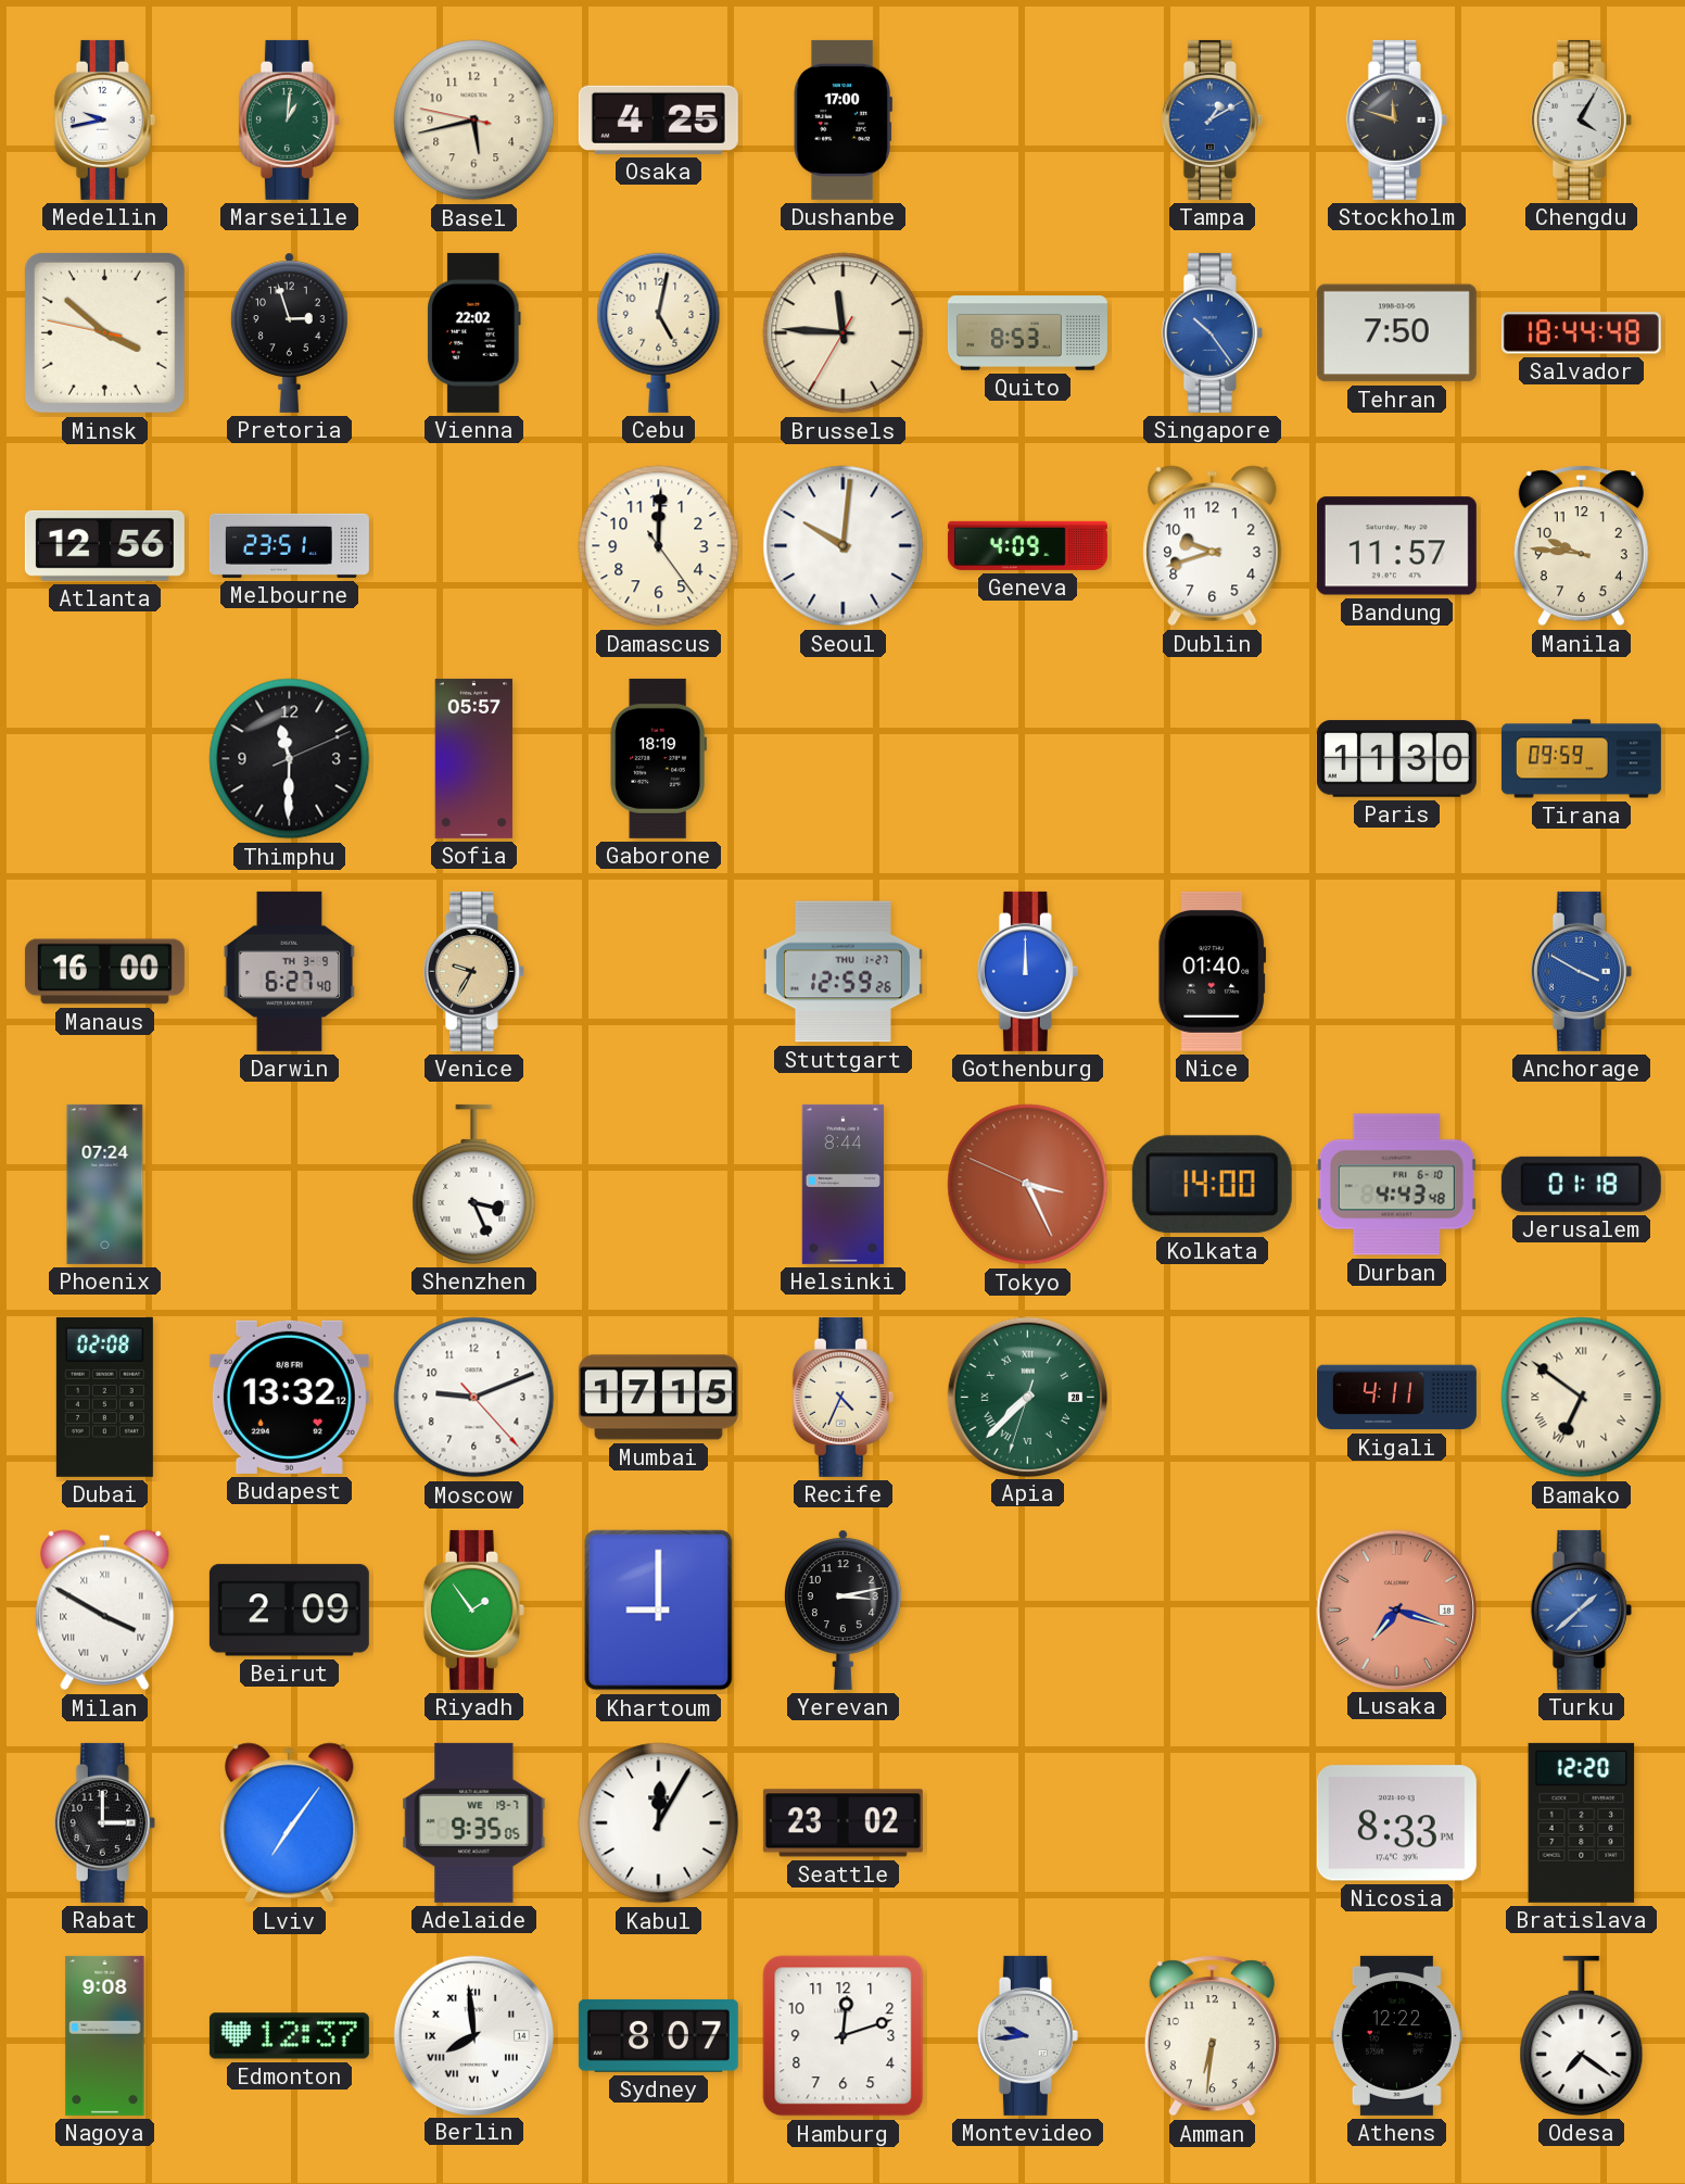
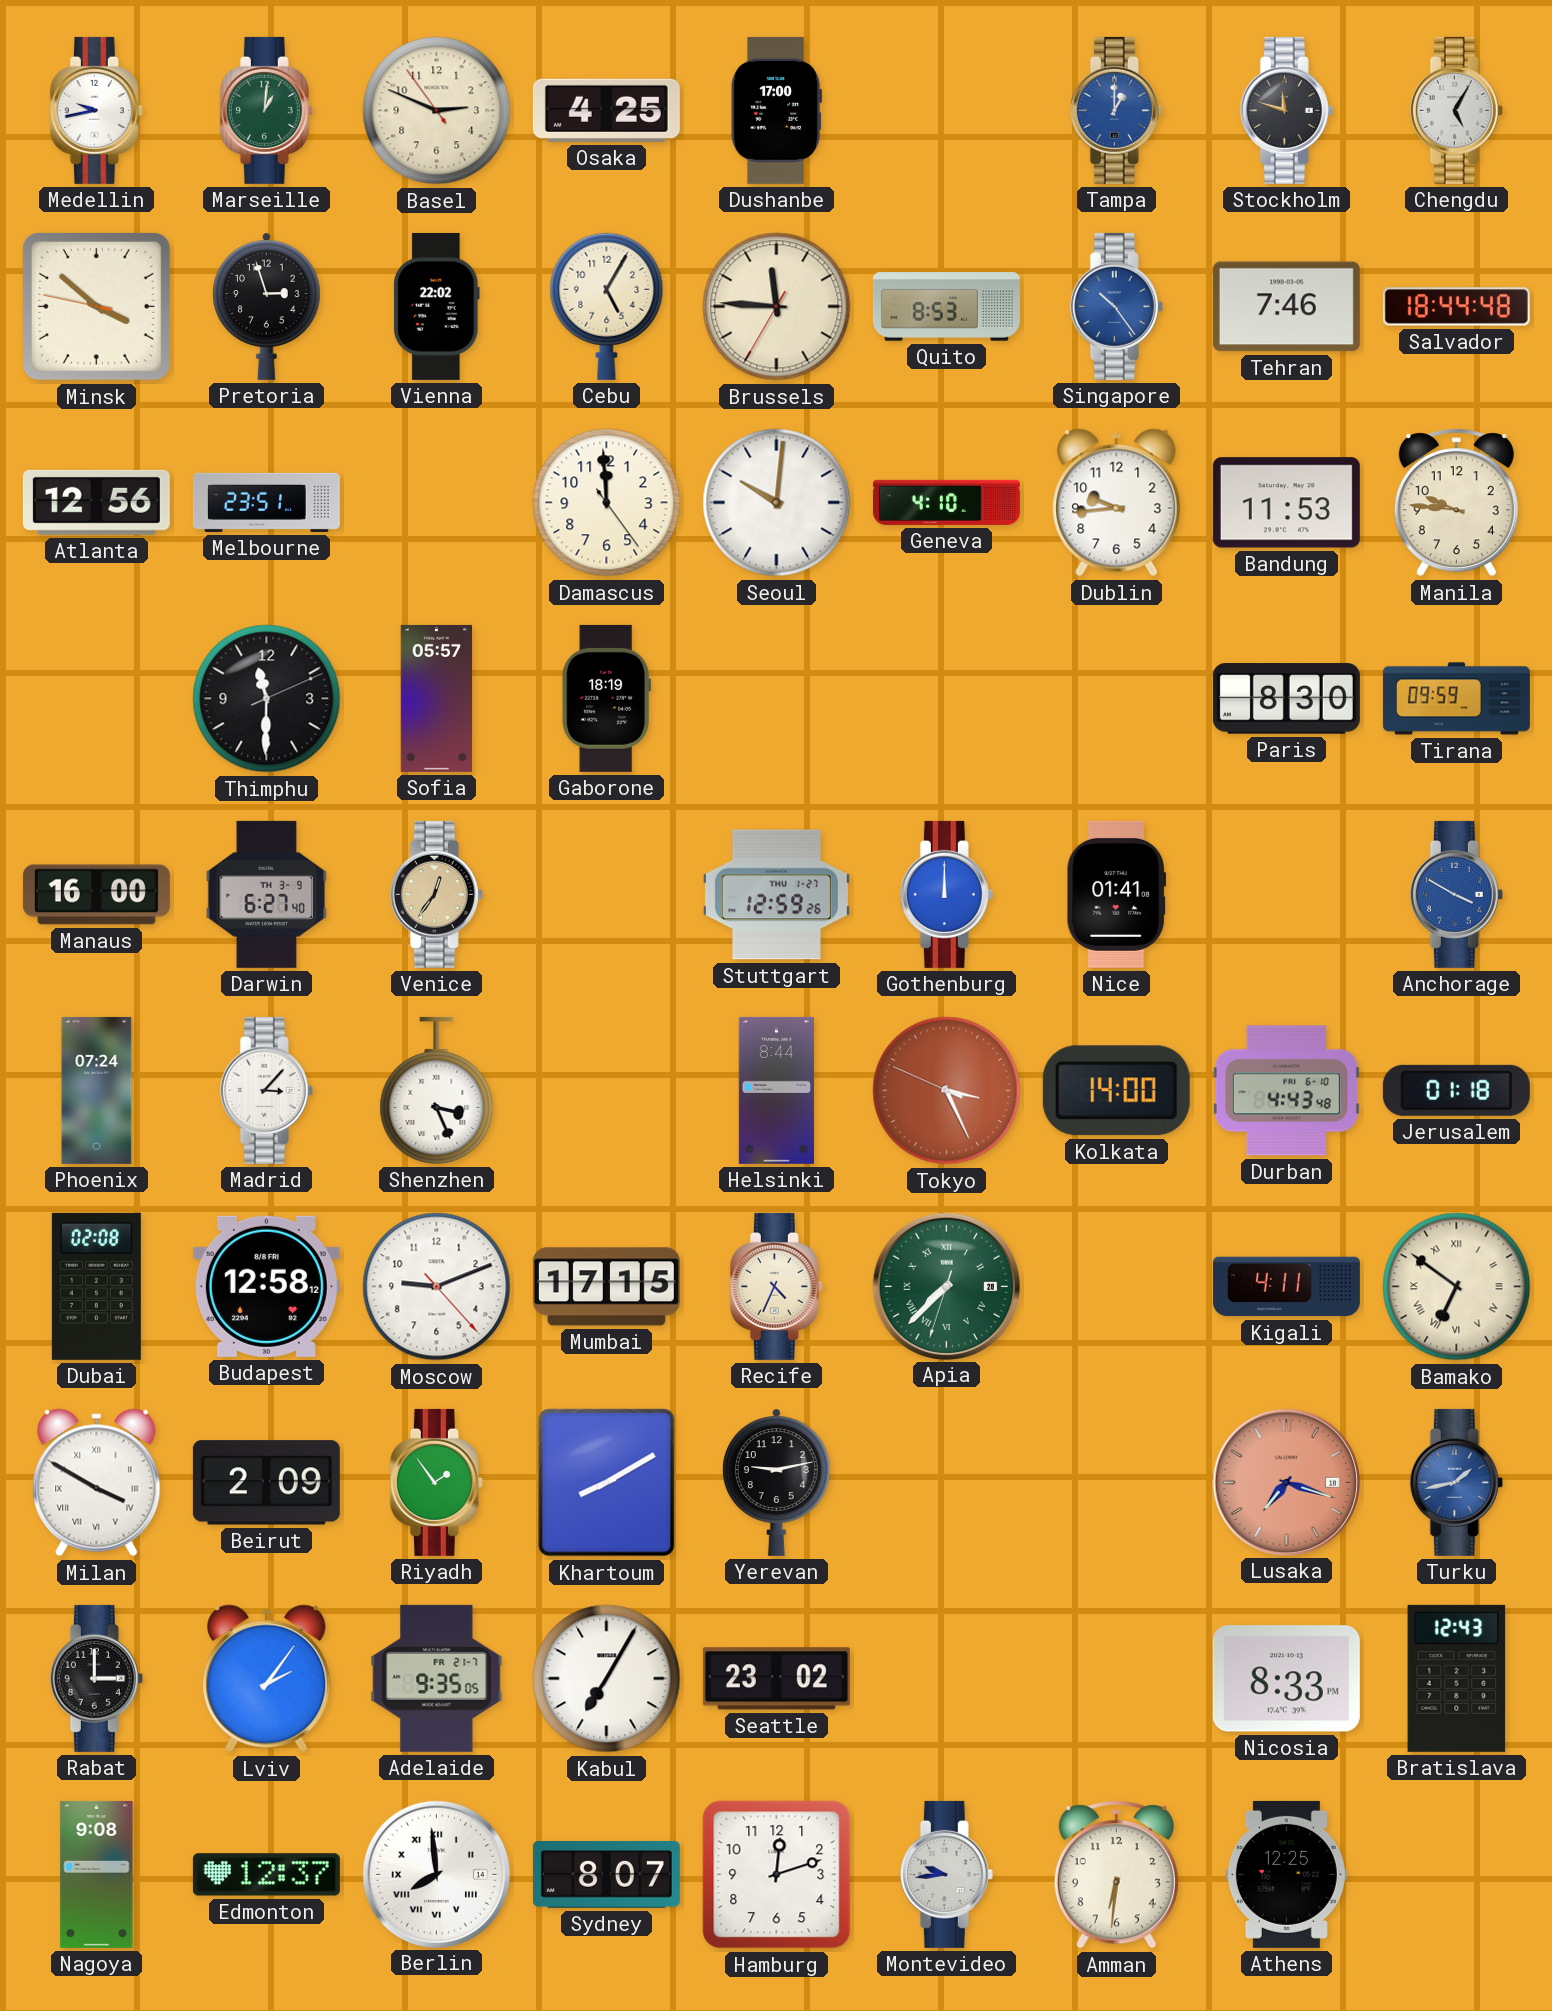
Basel: 5:42 -> 2:48 (437, 111)
Tampa: 1:10 -> 1:00 (1116, 110)
Chengdu: 4:05 -> 5:05 (1456, 110)
Cebu: 5:02 -> 5:05 (607, 306)
Tehran: 7:50 -> 7:46 (1286, 307)
Damascus: 12:00 -> 11:59 (607, 503)
Geneva: 4:09 -> 4:10 (946, 502)
Dublin: 9:42 -> 9:44 (1117, 503)
Bandung: 11:57 -> 11:53 (1286, 503)
Paris: 11:30 -> 8:30 (1286, 699)
Venice: 9:35 -> 12:36 (436, 894)
Nice: 01:40 -> 01:41 (1116, 894)
Madrid: none -> 3:07 (266, 1090)
Budapest: 13:32 -> 12:58 (266, 1286)
Khartoum: 9:00 -> 8:10 (607, 1483)
Yerevan: 3:13 -> 9:13 (777, 1482)
Turku: 1:38 -> 1:43 (1456, 1482)
Lviv: 7:06 -> 2:06 (267, 1679)
Adelaide date: WE 19-7 -> FR 21-7 (437, 1678)
Kabul: 12:05 -> 7:05 (607, 1679)
Bratislava: 12:20 -> 12:43 (1457, 1678)
Athens: 12:22 -> 12:25 (1286, 1874)
Odesa: 7:21 -> none (1582, 2035)
